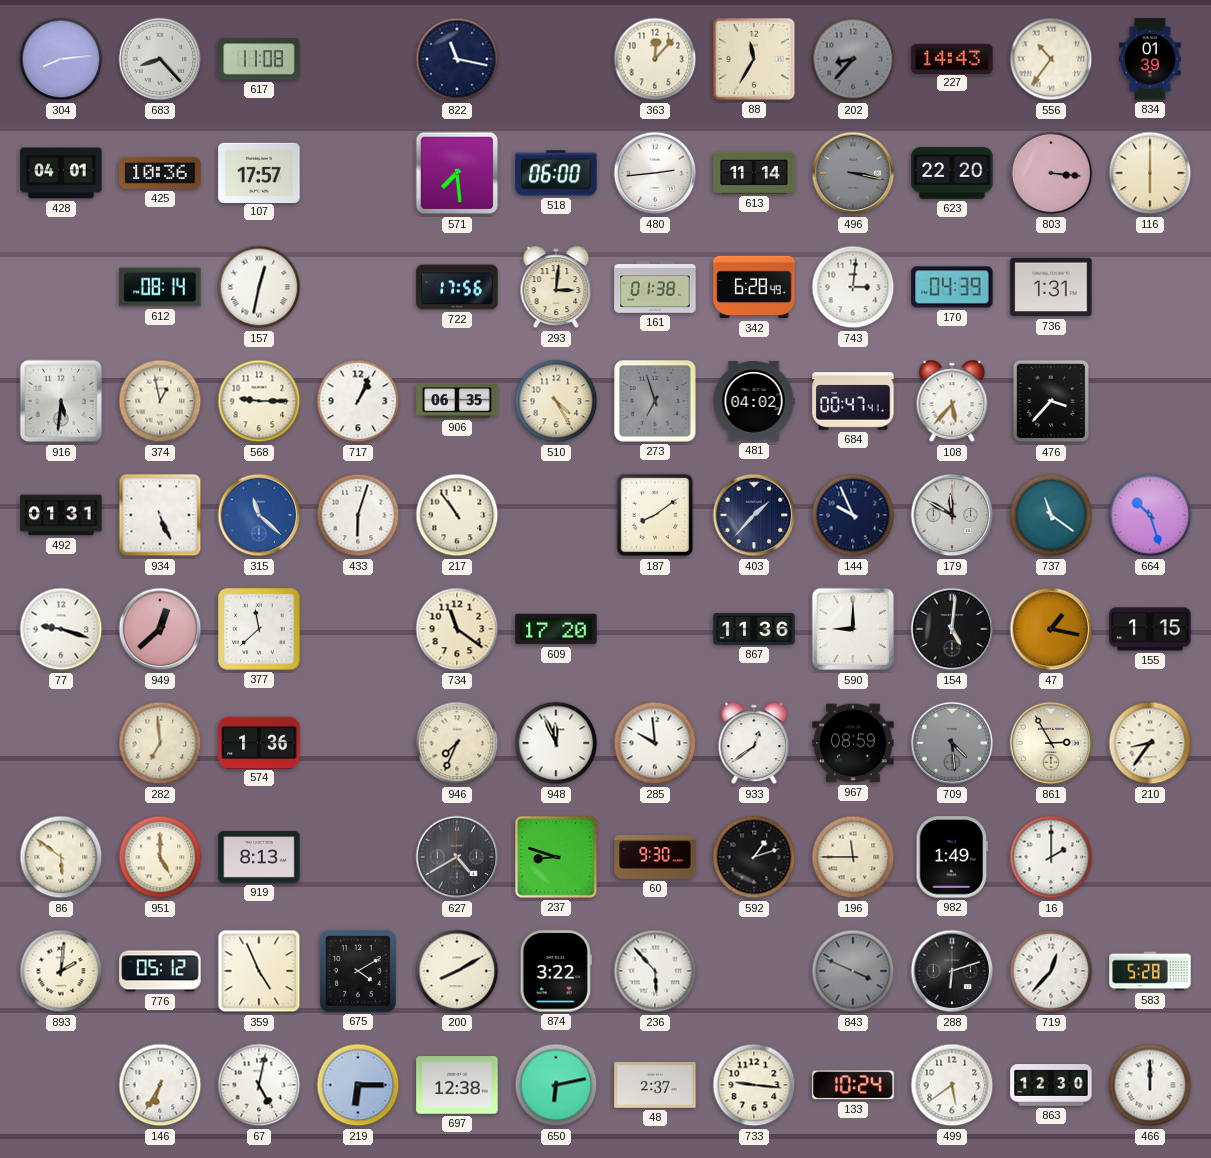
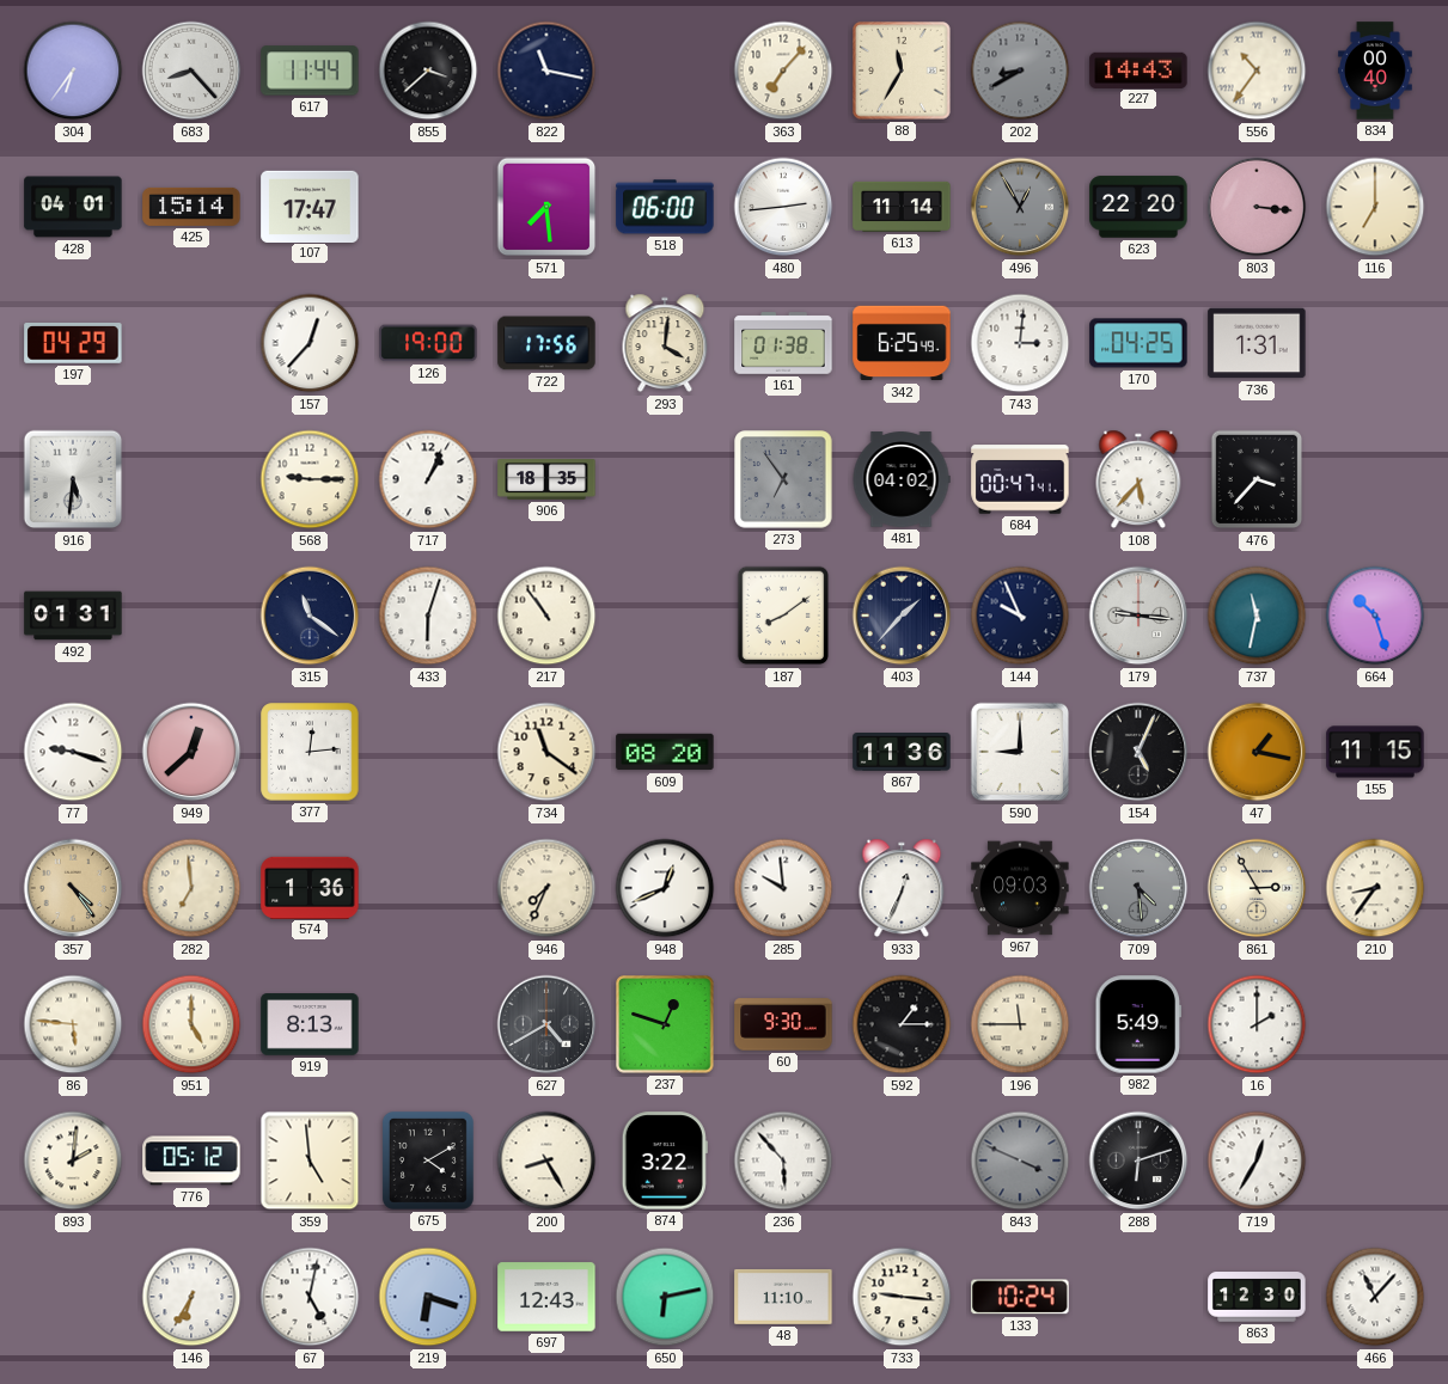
304: 8:14 -> 6:36 (73, 71)
617: 11:08 -> 11:44 (310, 71)
855: none -> 3:38 (428, 71)
363: 12:07 -> 7:07 (783, 71)
202: 8:37 -> 8:40 (1020, 71)
834: 01:39 -> 00:40 (1376, 71)
425: 10:36 -> 15:14 (191, 207)
107: 17:57 -> 17:47 (310, 206)
496: 3:17 -> 12:55 (1020, 207)
116: 6:00 -> 7:00 (1375, 207)
197: none -> 04:29 (73, 344)
612: 08:14 -> none (160, 287)
157: 12:32 -> 12:37 (310, 343)
126: none -> 19:00 (428, 343)
293: 3:01 -> 4:01 (665, 343)
342: 6:28 -> 6:25 (902, 343)
170: 04:39 -> 04:25 (1138, 343)
374: 12:58 -> none (160, 401)
906: 06:35 -> 18:35 (546, 479)
510: 4:25 -> none (556, 401)
273: 6:57 -> 6:54 (783, 479)
934: 5:26 -> none (160, 515)
315: 11:22 -> 11:21 (310, 616)
315 dial: blue -> navy (310, 616)
179: 11:50 -> 9:16 (1138, 616)
737: 11:21 -> 11:32 (1257, 616)
377: 11:38 -> 12:14 (310, 752)
609: 17:20 -> 08:20 (665, 752)
154: 5:01 -> 5:04 (1138, 752)
155: 1:15 -> 11:15 (1375, 752)
357: none -> 4:24 (73, 888)
948: 11:56 -> 12:41 (665, 888)
933: 12:39 -> 12:34 (902, 888)
967: 08:59 -> 09:03 (1020, 888)
86: 5:51 -> 5:46 (73, 1024)
237: 8:48 -> 12:48 (665, 1024)
592: 1:12 -> 1:15 (902, 1024)
982: 1:49 -> 5:49 (1138, 1024)
359: 4:56 -> 4:59 (310, 1161)
200: 8:10 -> 8:25 (546, 1161)
719: 12:37 -> 12:35 (1257, 1161)
583: 5:28 -> none (1150, 971)
219: 6:15 -> 6:18 (428, 1297)
697: 12:38 -> 12:43 (546, 1297)
48: 2:37 -> 11:10 (783, 1297)
499: 5:39 -> none (952, 1085)
466: 12:00 -> 11:07 (1375, 1297)
